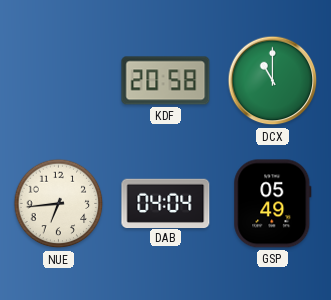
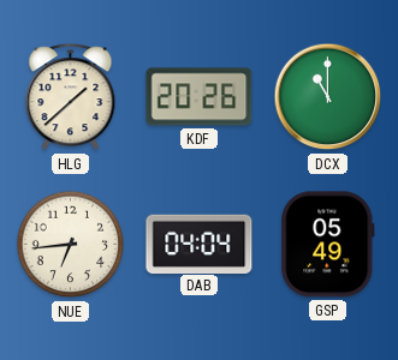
HLG: none -> 1:38 (71, 97)
KDF: 20:58 -> 20:26 (200, 97)
